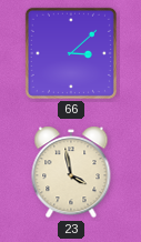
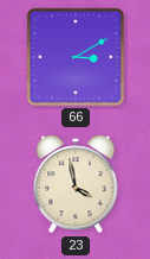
66: 3:08 -> 3:10 (76, 57)
